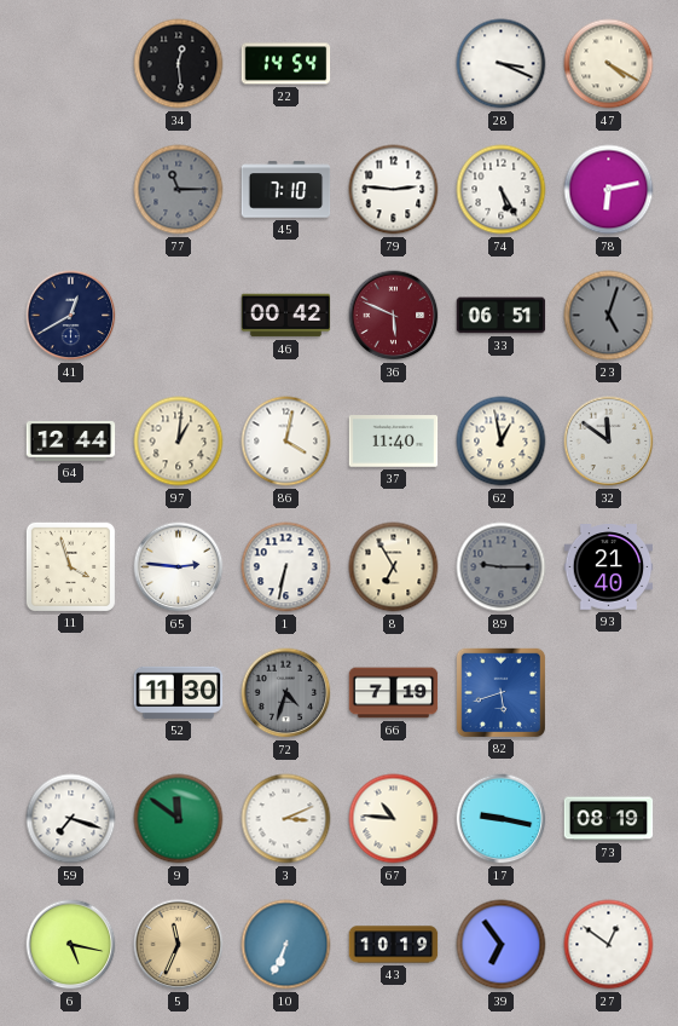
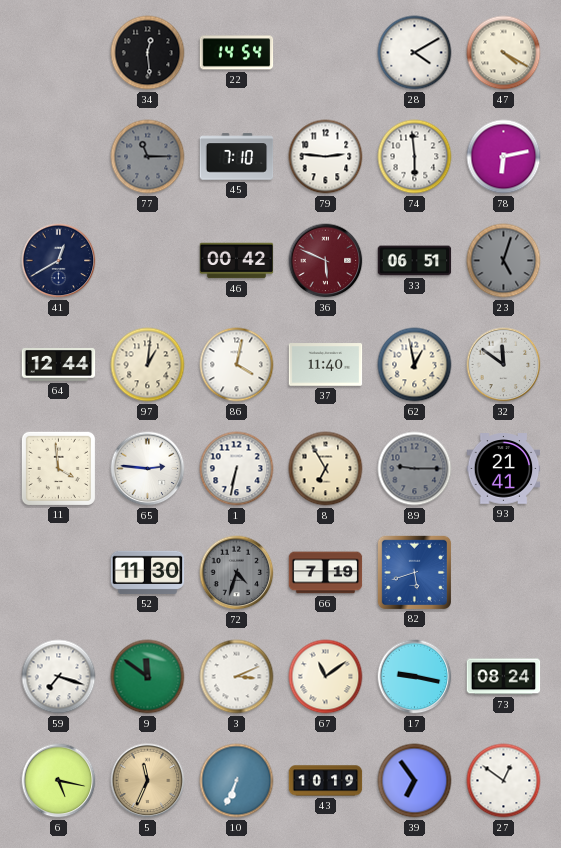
28: 3:19 -> 4:10 (415, 53)
74: 5:25 -> 5:59 (415, 157)
11: 3:57 -> 3:59 (58, 468)
93: 21:40 -> 21:41 (504, 469)
67: 10:46 -> 11:09 (326, 677)
73: 08:19 -> 08:24 (504, 677)
